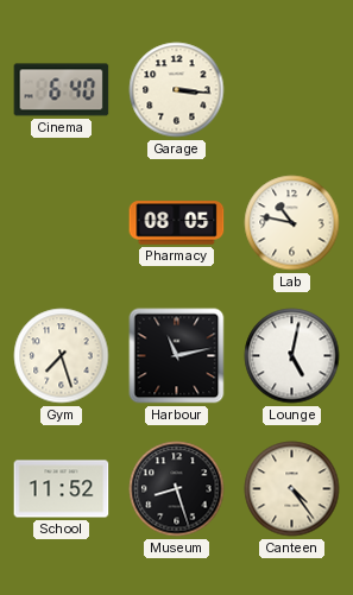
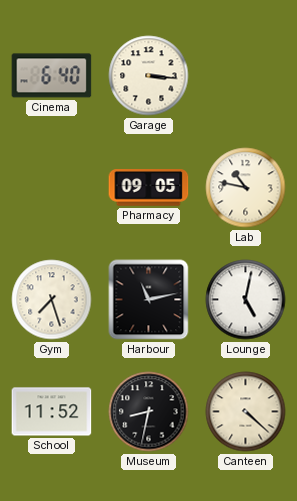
Pharmacy: 08:05 -> 09:05 (149, 188)
Museum: 8:27 -> 8:32 (149, 412)
Canteen: 4:24 -> 4:22 (246, 412)
